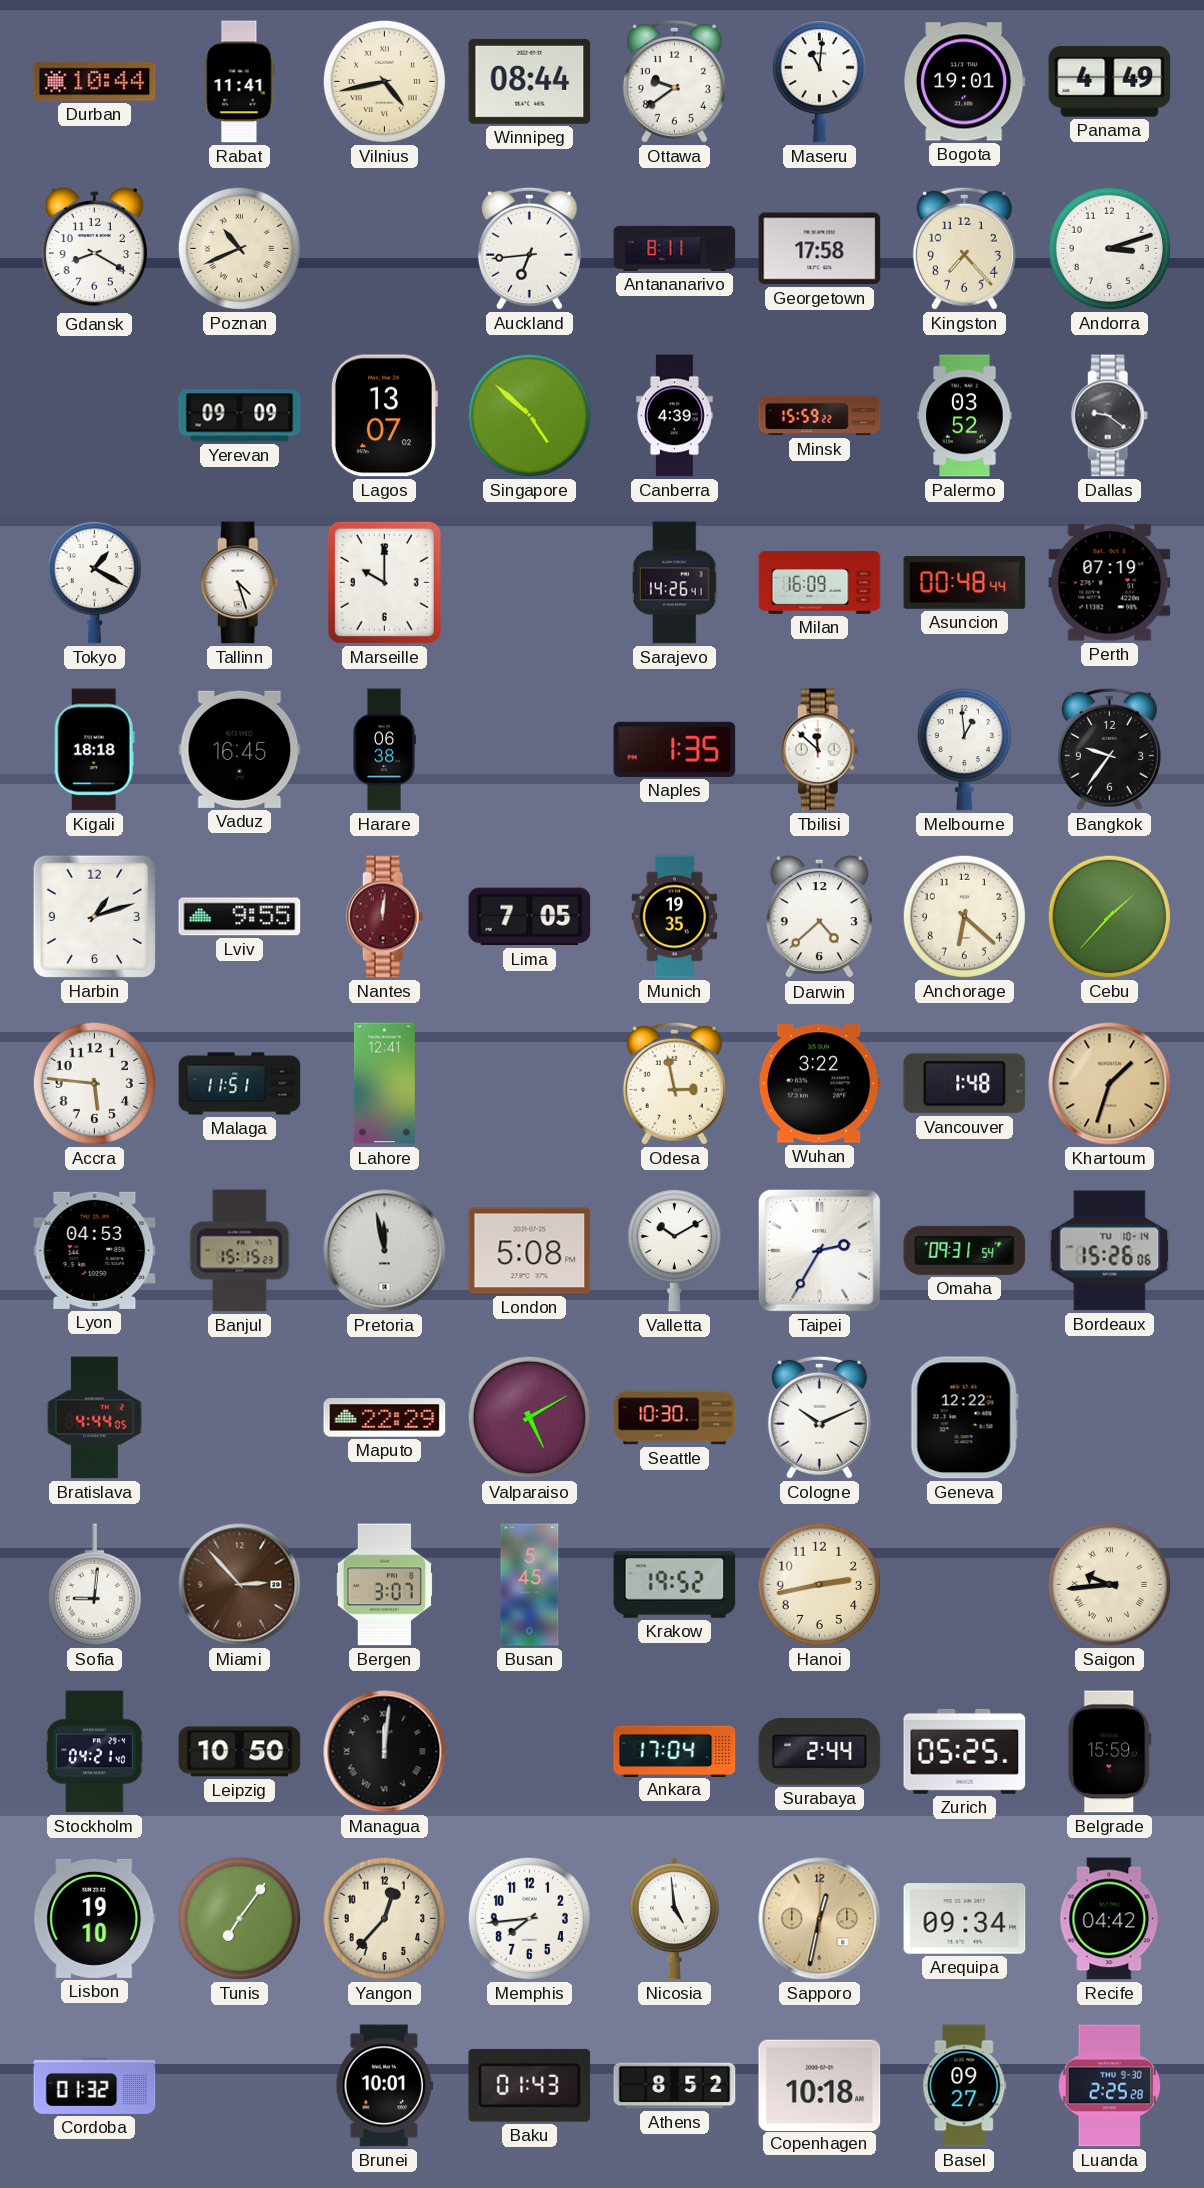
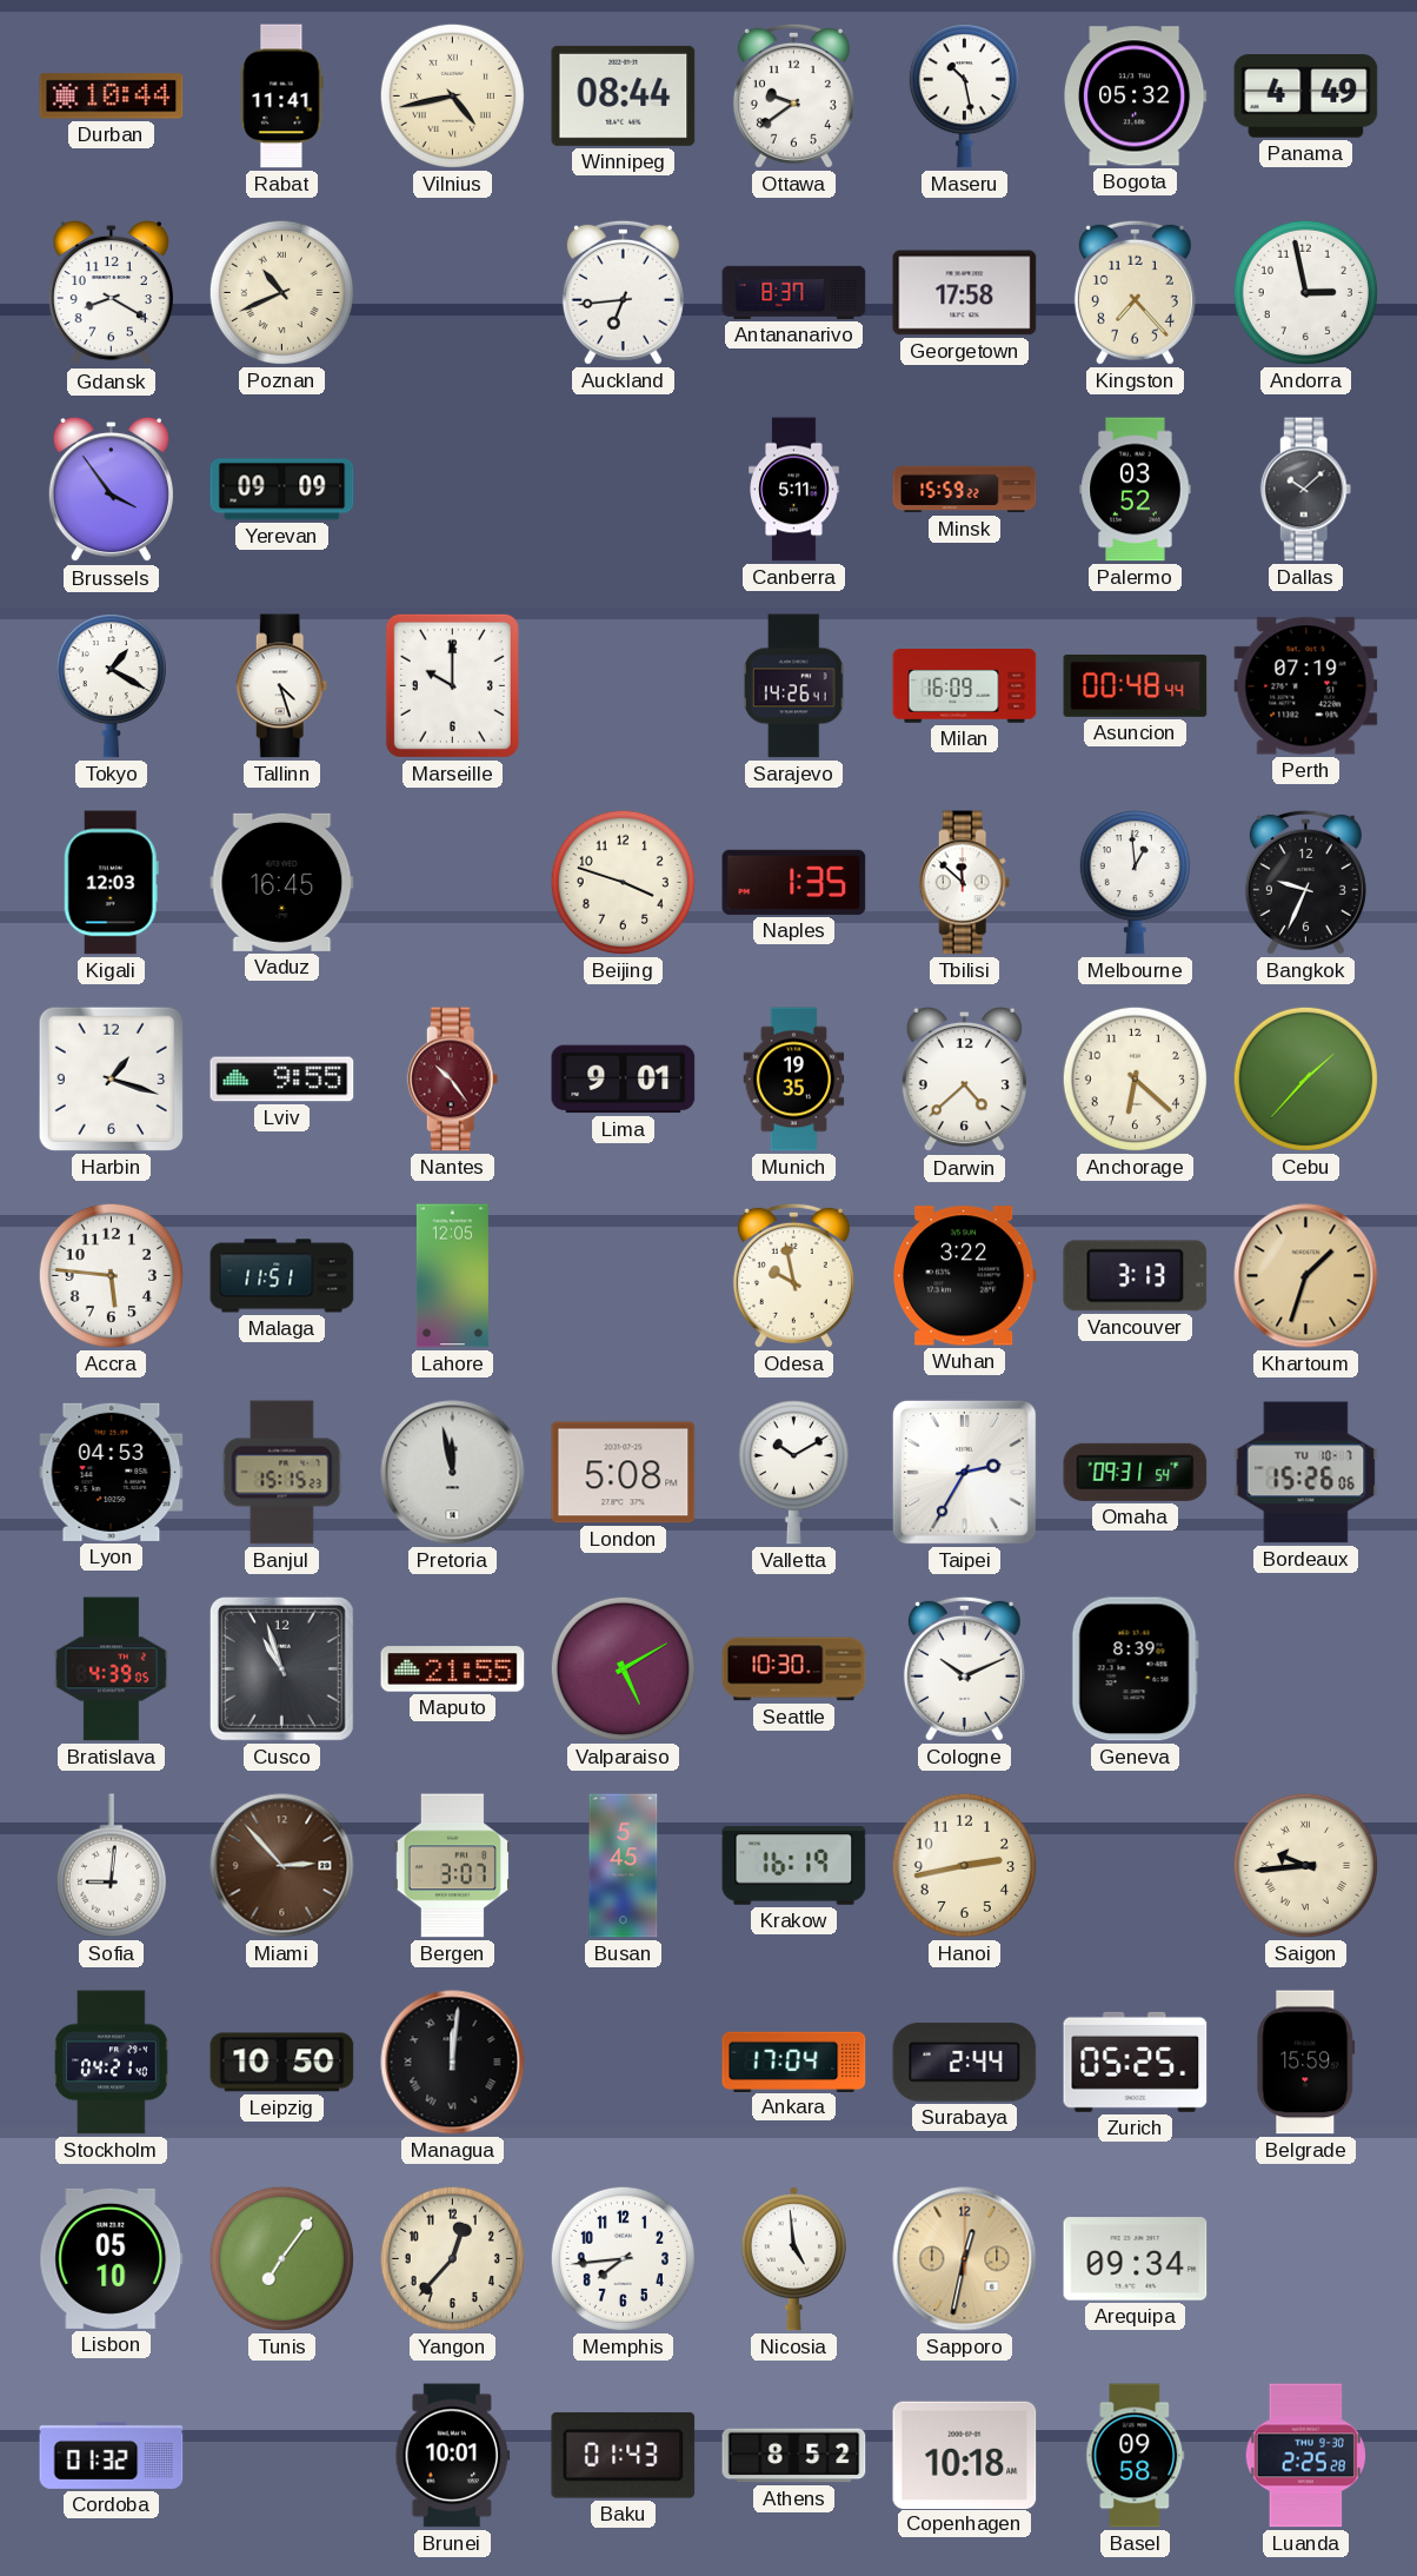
Maseru: 11:01 -> 10:28 (964, 97)
Bogota: 19:01 -> 05:32 (1135, 97)
Antananarivo: 8:11 -> 8:37 (794, 292)
Andorra: 3:12 -> 2:58 (1305, 292)
Brussels: none -> 3:54 (111, 490)
Lagos: 13:07 -> none (384, 416)
Singapore: 4:52 -> none (529, 415)
Canberra: 4:39 -> 5:11 (794, 490)
Dallas: 9:21 -> 10:08 (1306, 490)
Kigali: 18:18 -> 12:03 (111, 883)
Harare: 06:38 -> none (384, 750)
Beijing: none -> 3:48 (623, 882)
Bangkok: 9:36 -> 9:34 (1305, 882)
Harbin: 1:12 -> 1:18 (111, 1078)
Nantes: 12:01 -> 10:24 (453, 1080)
Lima: 7:05 -> 9:01 (624, 1080)
Lahore: 12:41 -> 12:05 (452, 1276)
Odesa: 2:58 -> 9:58 (793, 1275)
Vancouver: 1:48 -> 3:13 (1136, 1276)
Bordeaux date: TU 10-14 -> TU 10-7 (1306, 1473)
Bratislava: 4:44 -> 4:39 (111, 1669)
Cusco: none -> 10:57 (281, 1668)
Maputo: 22:29 -> 21:55 (453, 1669)
Geneva: 12:22 -> 8:39 (1135, 1669)
Krakow: 19:52 -> 16:19 (794, 1866)
Lisbon: 19:10 -> 05:10 (112, 2258)
Recife: 04:42 -> none (1110, 1919)
Basel: 09:27 -> 09:58 (1136, 2456)
